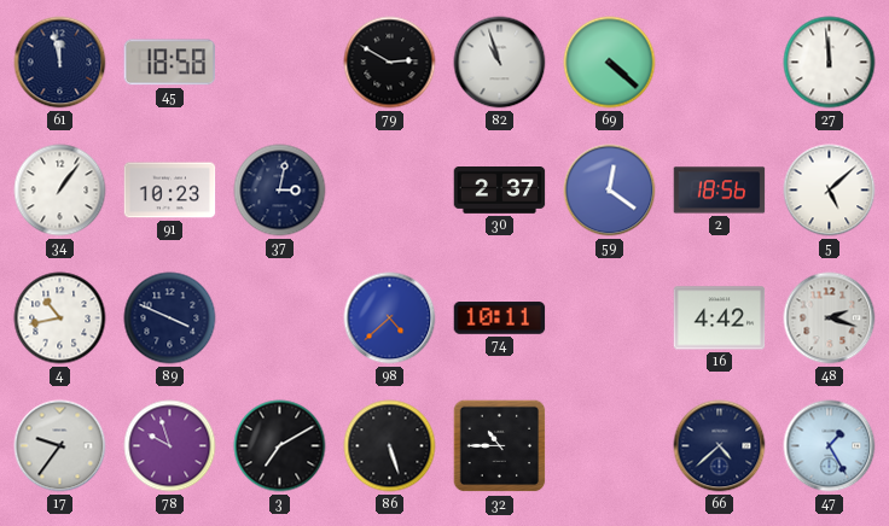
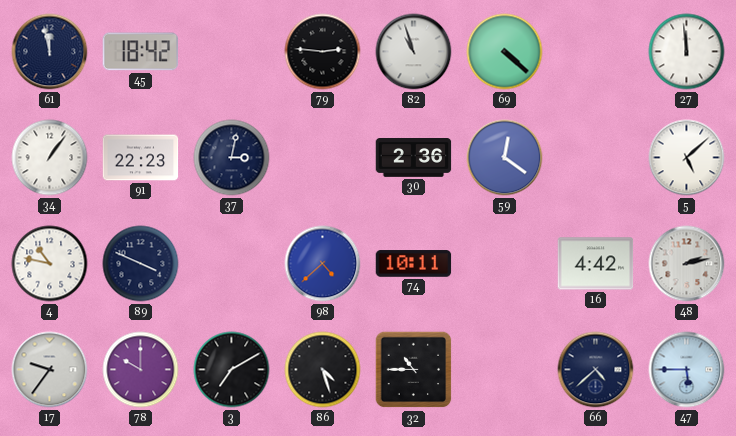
45: 18:58 -> 18:42 (141, 52)
79: 2:50 -> 2:46 (323, 52)
91: 10:23 -> 22:23 (141, 158)
30: 2:37 -> 2:36 (414, 158)
2: 18:56 -> none (720, 191)
4: 10:43 -> 10:47 (50, 264)
48: 2:18 -> 2:13 (687, 264)
78: 9:57 -> 10:00 (141, 370)
86: 5:27 -> 4:27 (323, 370)
47: 1:25 -> 5:45 (687, 370)
